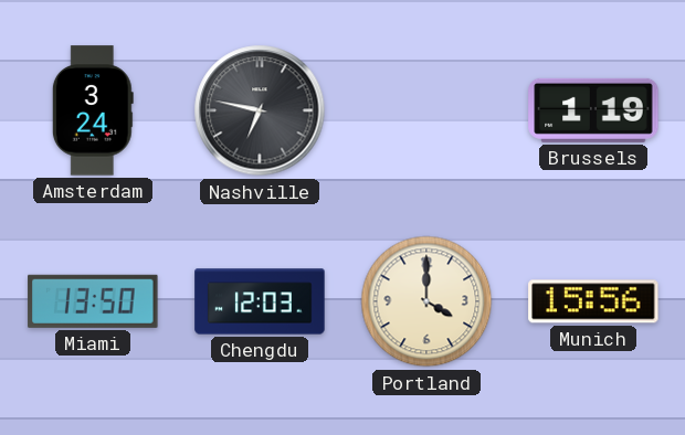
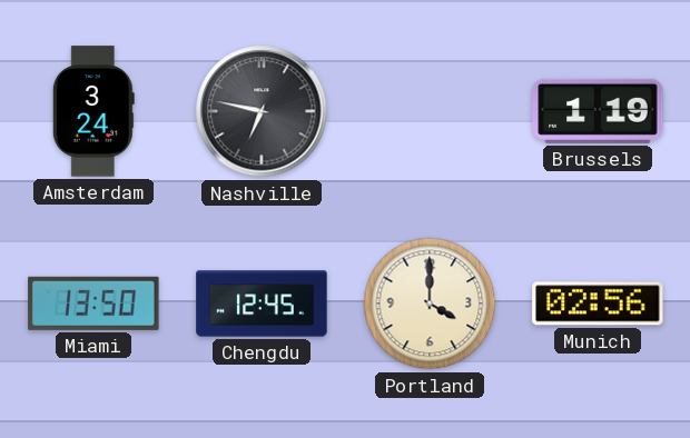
Chengdu: 12:03 -> 12:45 (262, 303)
Munich: 15:56 -> 02:56 (598, 303)
